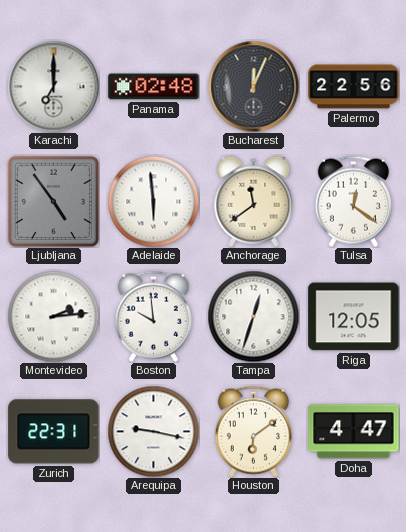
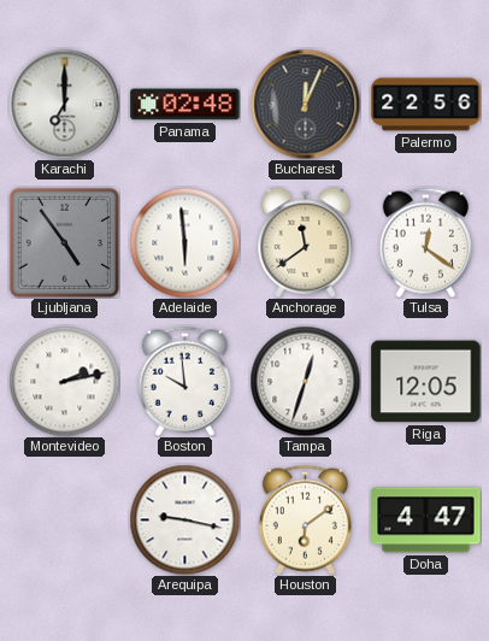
Montevideo: 2:14 -> 2:13 (64, 381)
Zurich: 22:31 -> none (54, 432)
